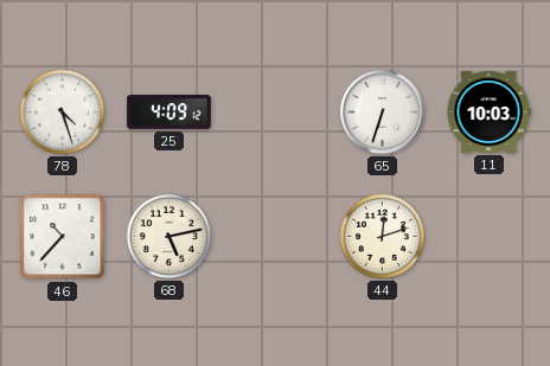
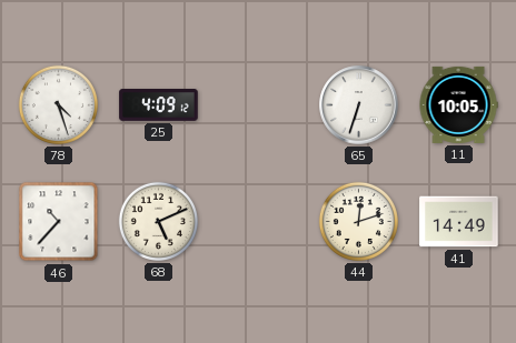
11: 10:03 -> 10:05 (458, 104)
68: 5:13 -> 5:11 (158, 221)
41: none -> 14:49 (459, 222)
